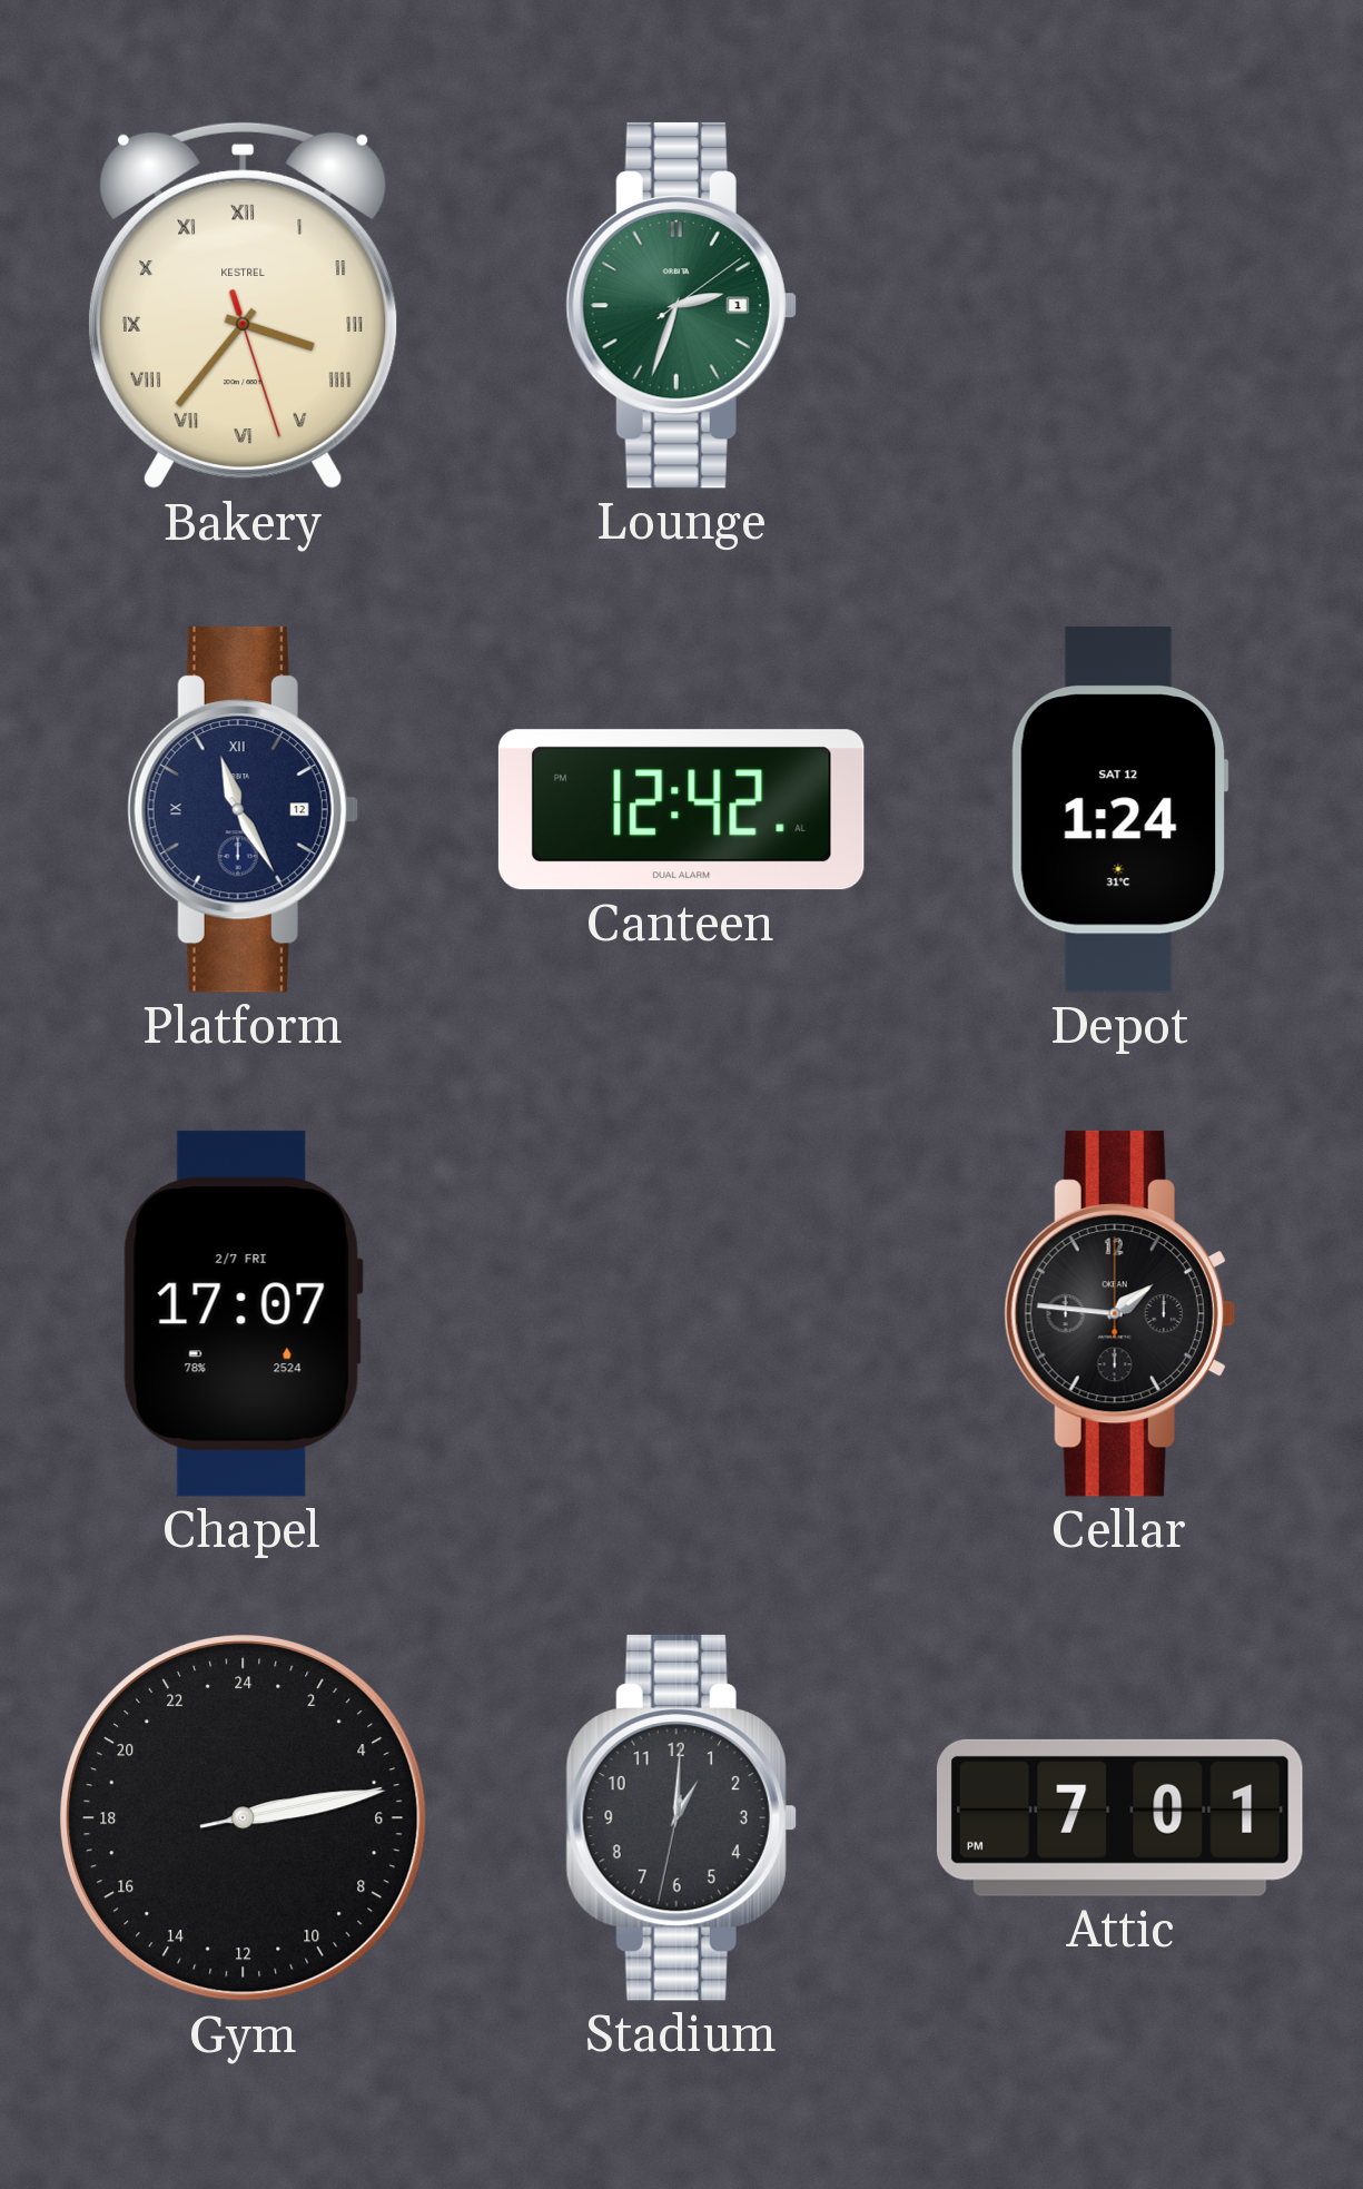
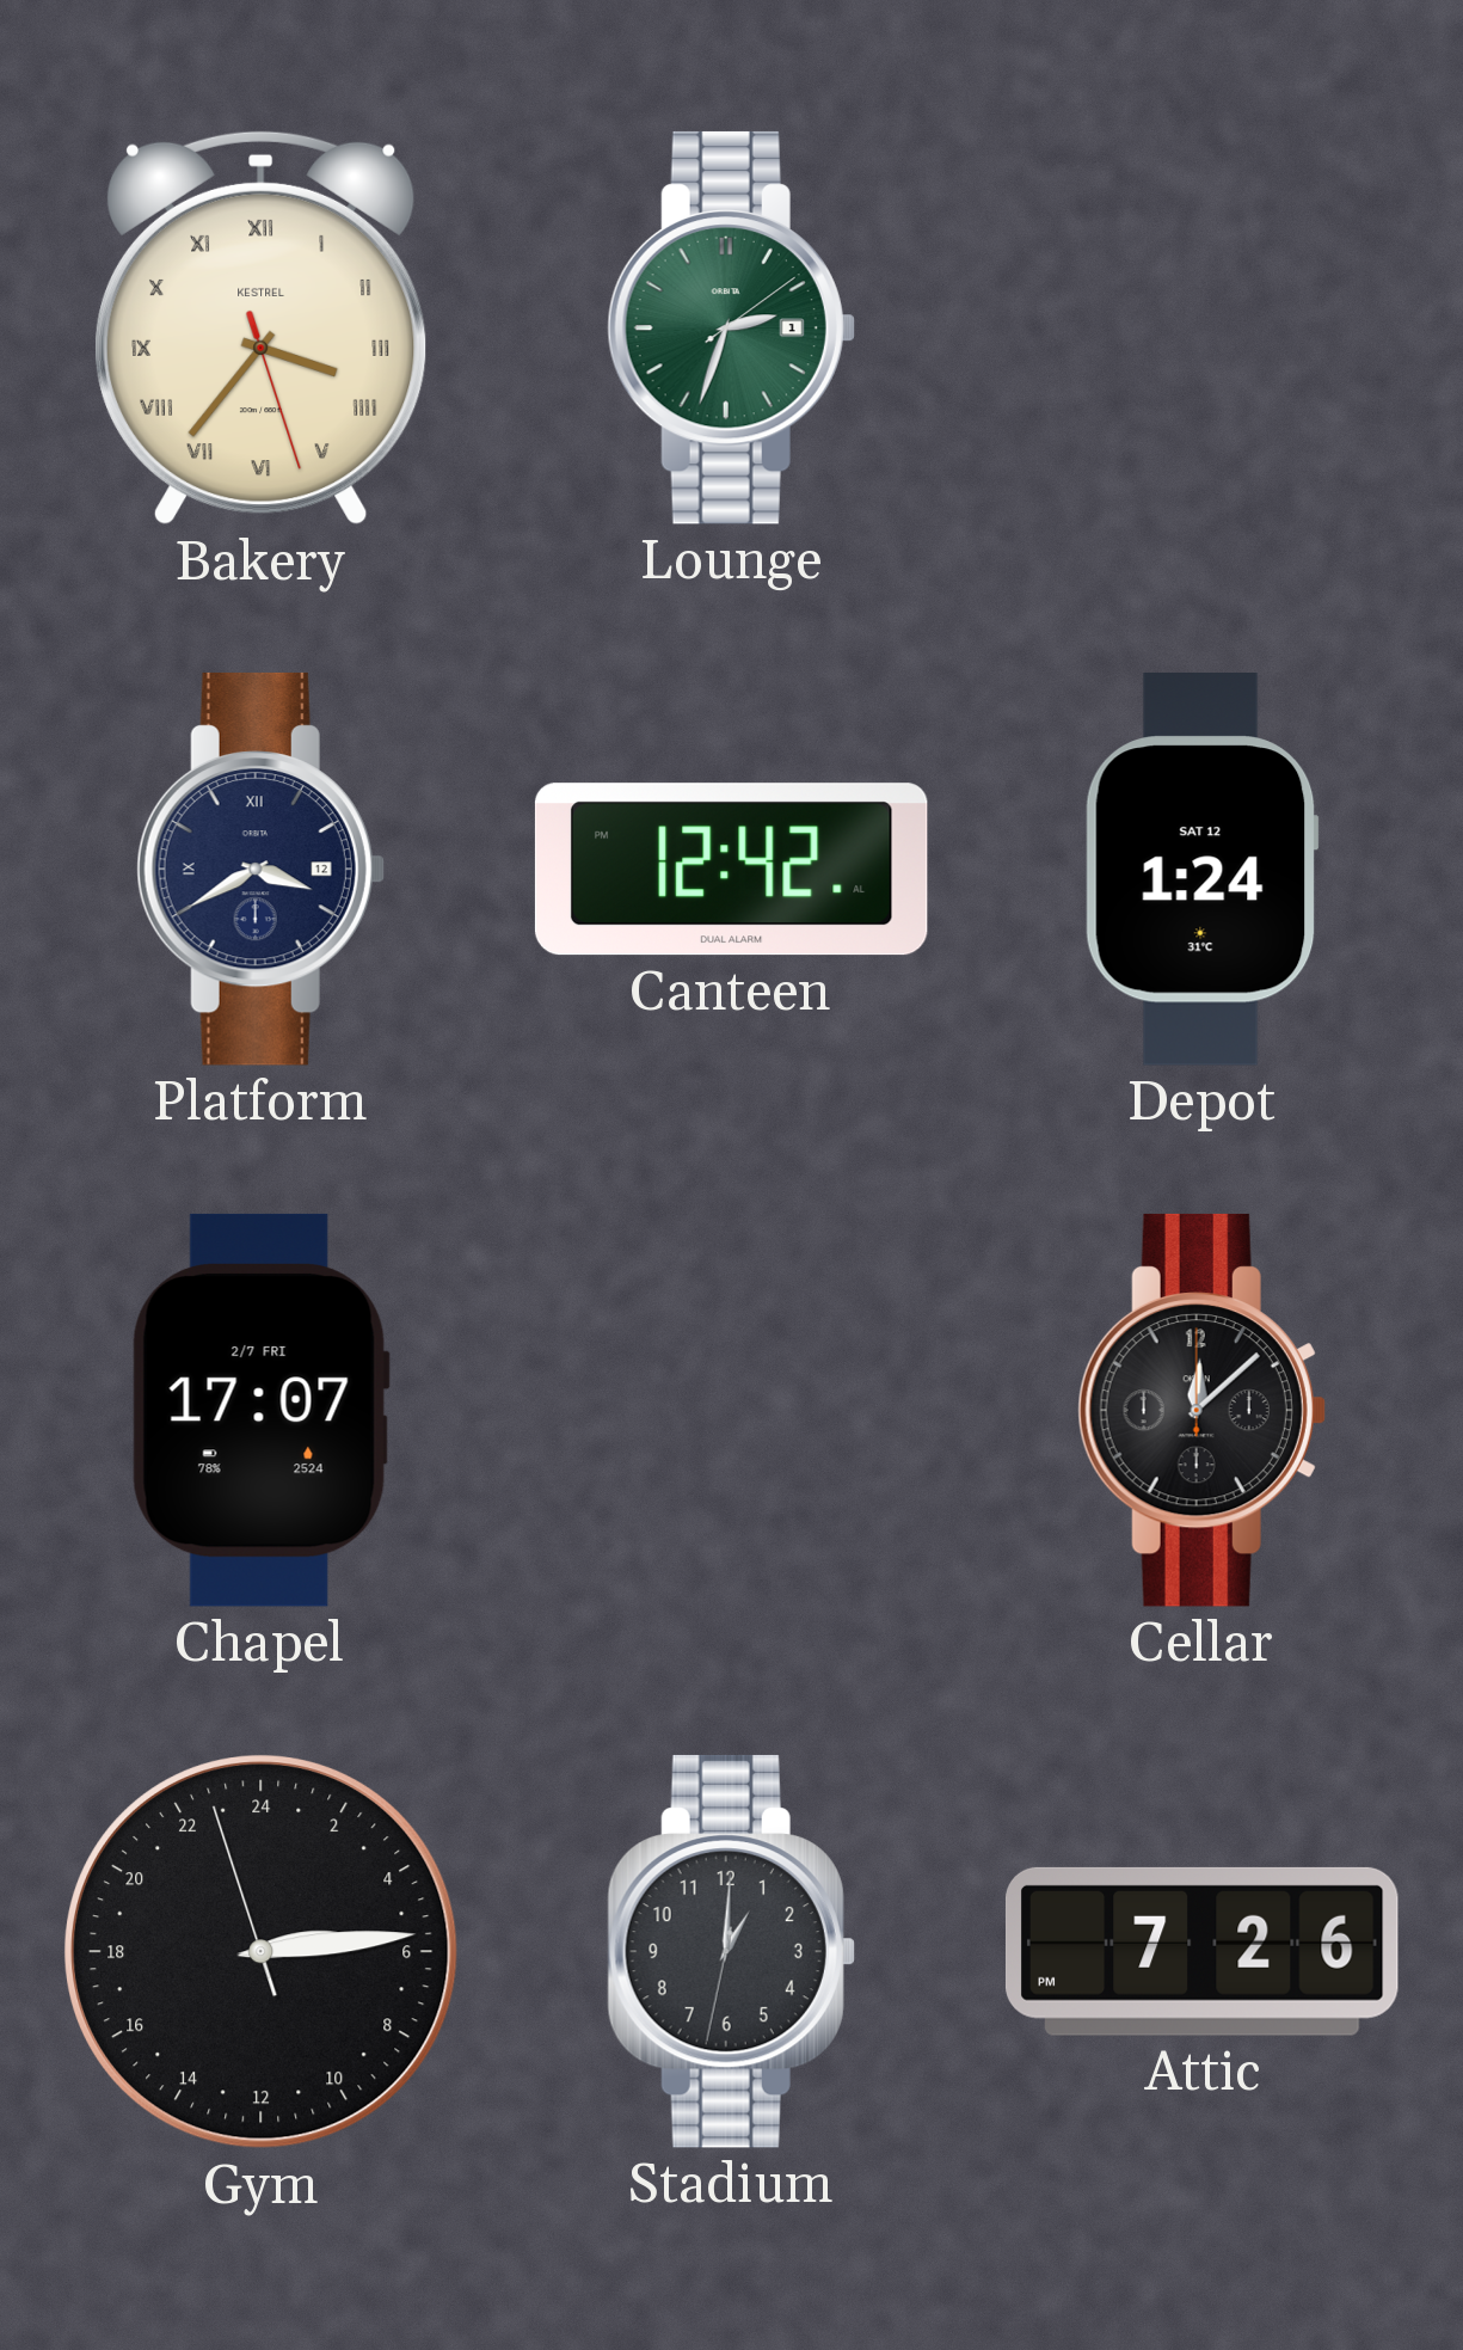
Platform: 11:25 -> 3:40 (260, 869)
Cellar: 1:46 -> 12:08 (1201, 1410)
Gym: 5:13:13 -> 5:13:57 (262, 1952)
Attic: 7:01 -> 7:26 (1201, 1951)
